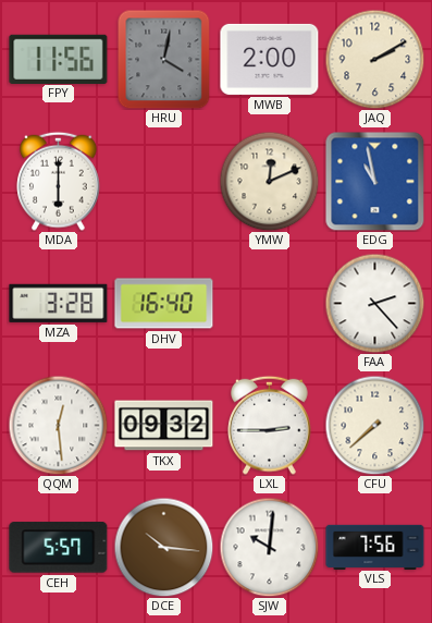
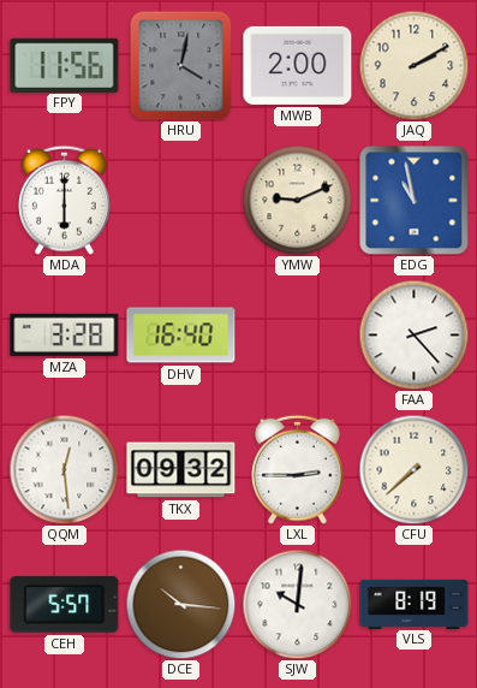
YMW: 12:11 -> 9:11 (297, 200)
VLS: 7:56 -> 8:19 (415, 604)
